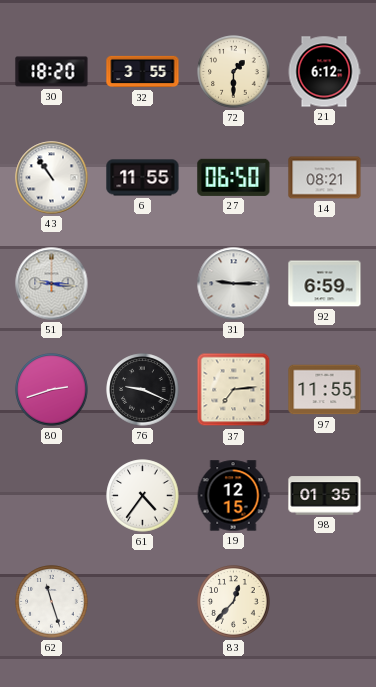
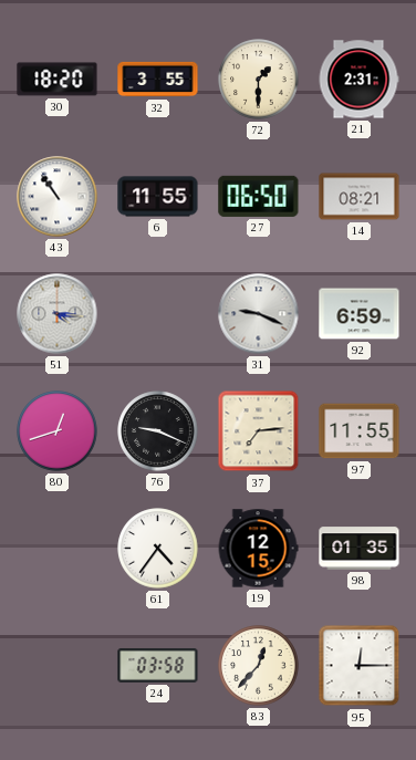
21: 6:12 -> 2:31 (358, 80)
51: 9:16 -> 4:16 (58, 314)
31: 9:15 -> 9:19 (259, 314)
80: 2:42 -> 12:42 (58, 431)
62: 11:27 -> none (52, 602)
24: none -> 03:58 (158, 666)
95: none -> 12:15 (360, 666)
